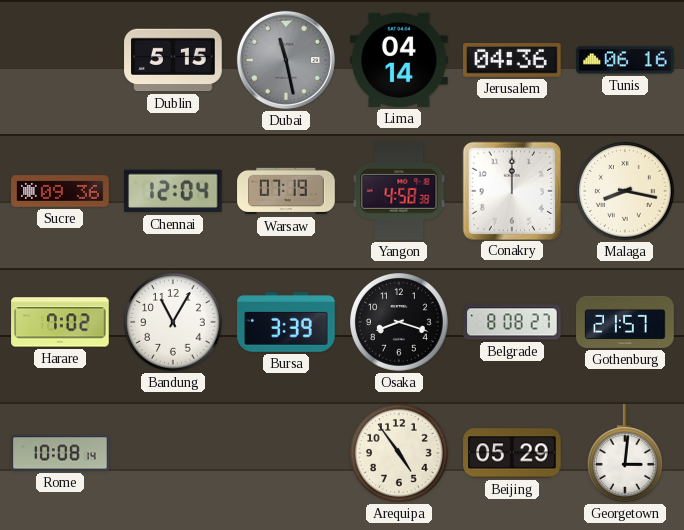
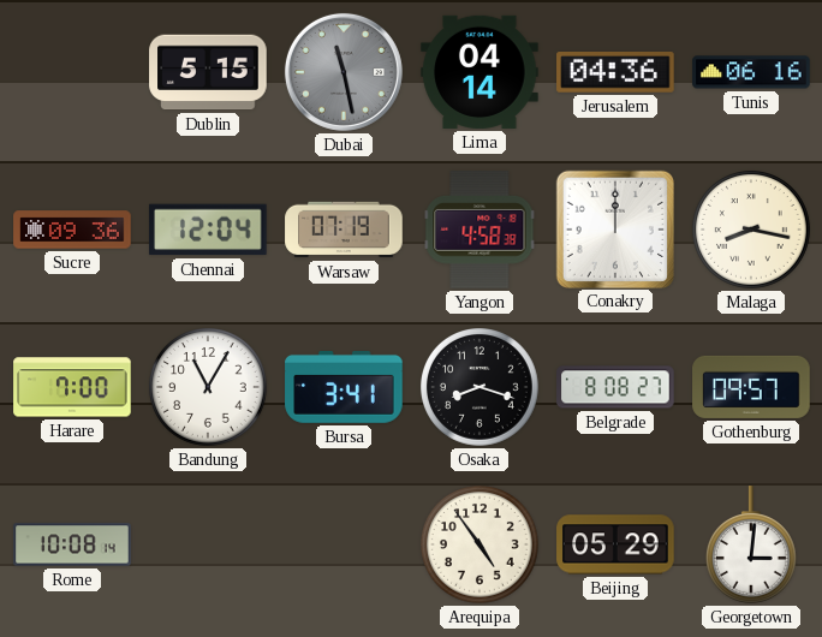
Harare: 7:02 -> 7:00 (72, 387)
Bursa: 3:39 -> 3:41 (344, 388)
Gothenburg: 21:57 -> 09:57 (751, 387)
